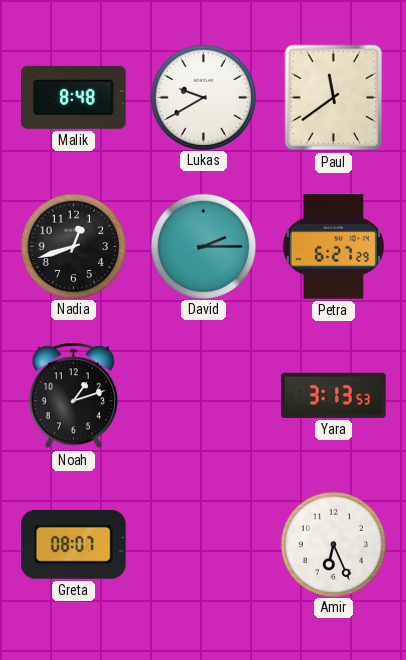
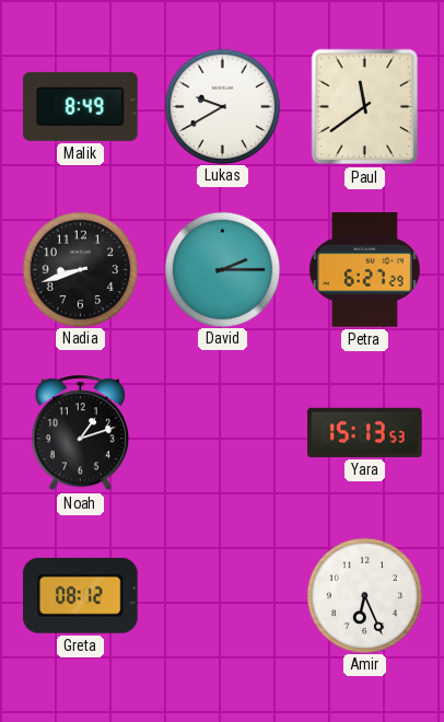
Malik: 8:48 -> 8:49 (80, 106)
Nadia: 12:42 -> 8:42 (80, 269)
Yara: 3:13 -> 15:13 (365, 432)
Greta: 08:07 -> 08:12 (80, 595)
